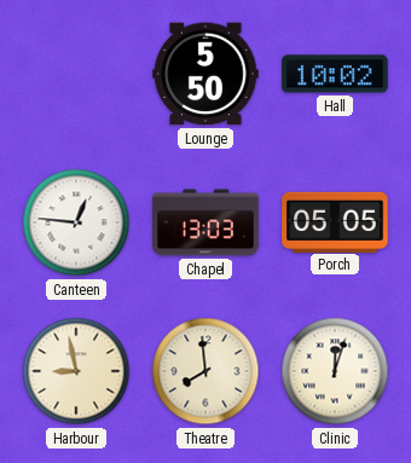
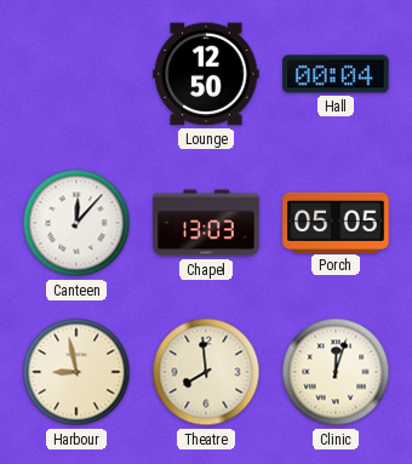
Lounge: 5:50 -> 12:50 (206, 74)
Hall: 10:02 -> 00:04 (336, 74)
Canteen: 12:46 -> 12:07 (76, 223)
